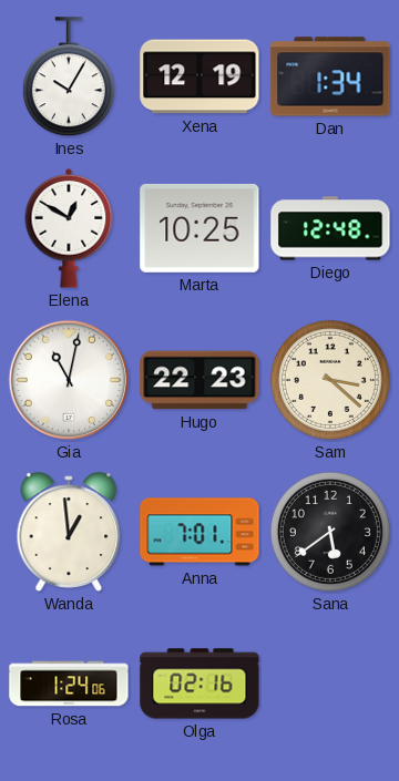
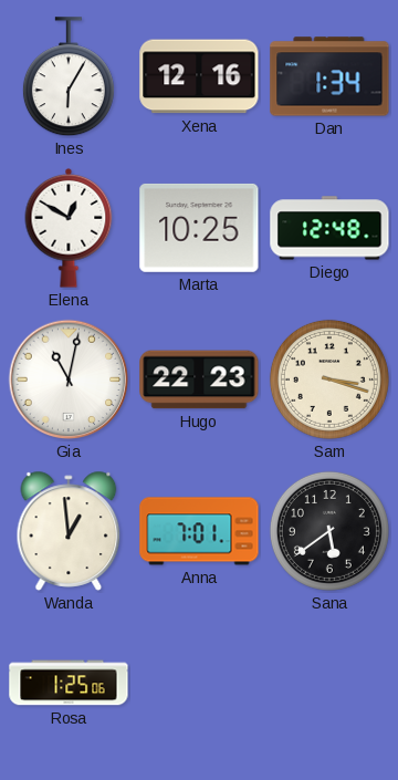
Ines: 10:05 -> 6:05 (69, 77)
Xena: 12:19 -> 12:16 (199, 76)
Sam: 3:22 -> 3:18 (329, 379)
Rosa: 1:24 -> 1:25 (69, 683)
Olga: 02:16 -> none (199, 684)
